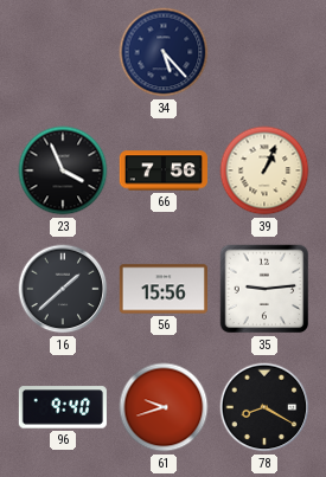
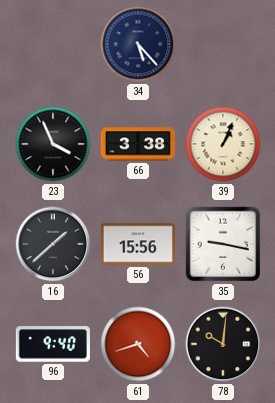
66: 7:56 -> 3:38 (138, 144)
35: 9:14 -> 9:17 (223, 244)
61: 9:42 -> 4:42 (138, 344)
78: 8:20 -> 10:01 (223, 344)
